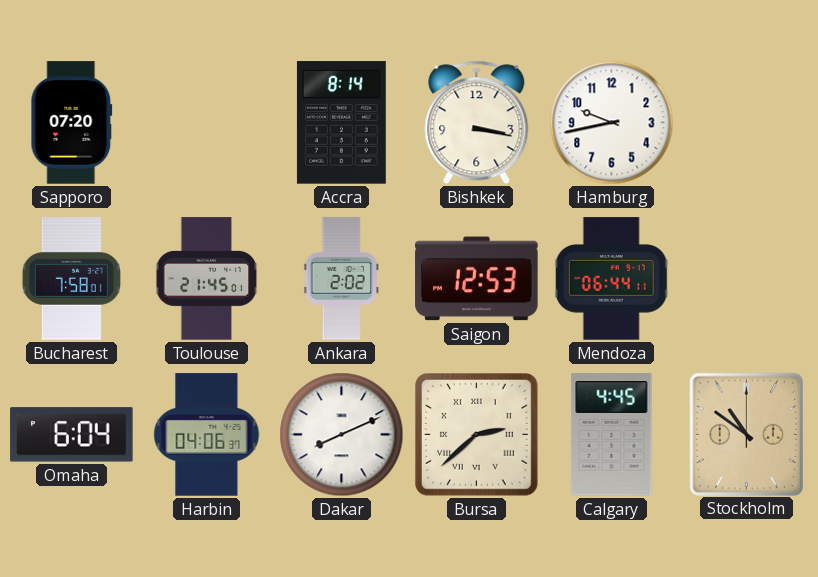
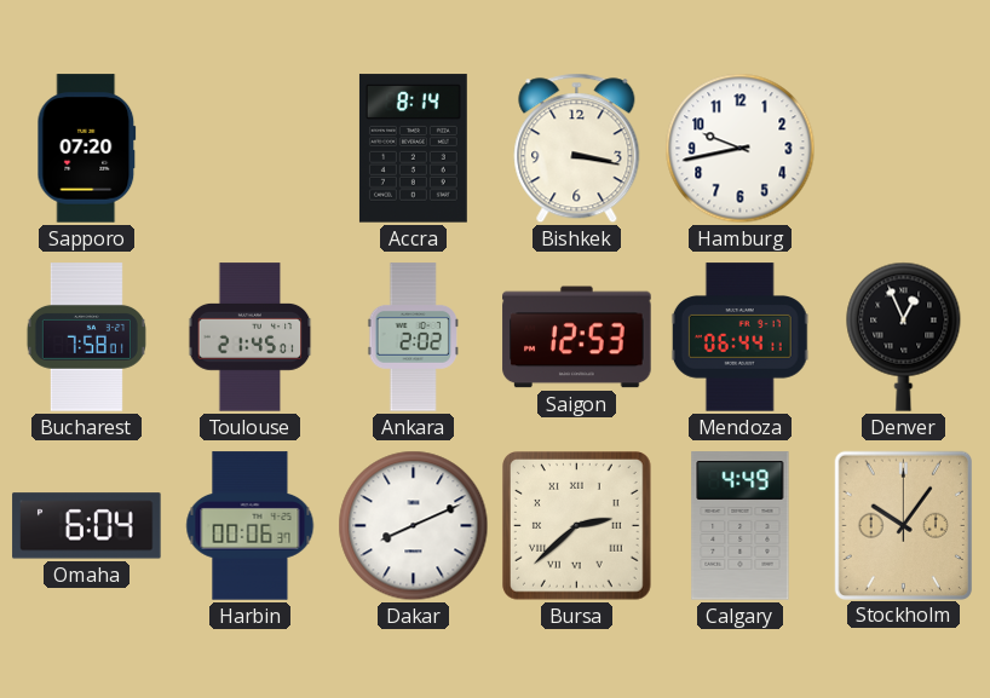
Denver: none -> 12:56 (904, 336)
Harbin: 04:06 -> 00:06 (251, 526)
Calgary: 4:45 -> 4:49 (741, 526)
Stockholm: 10:51 -> 10:06 (903, 525)
